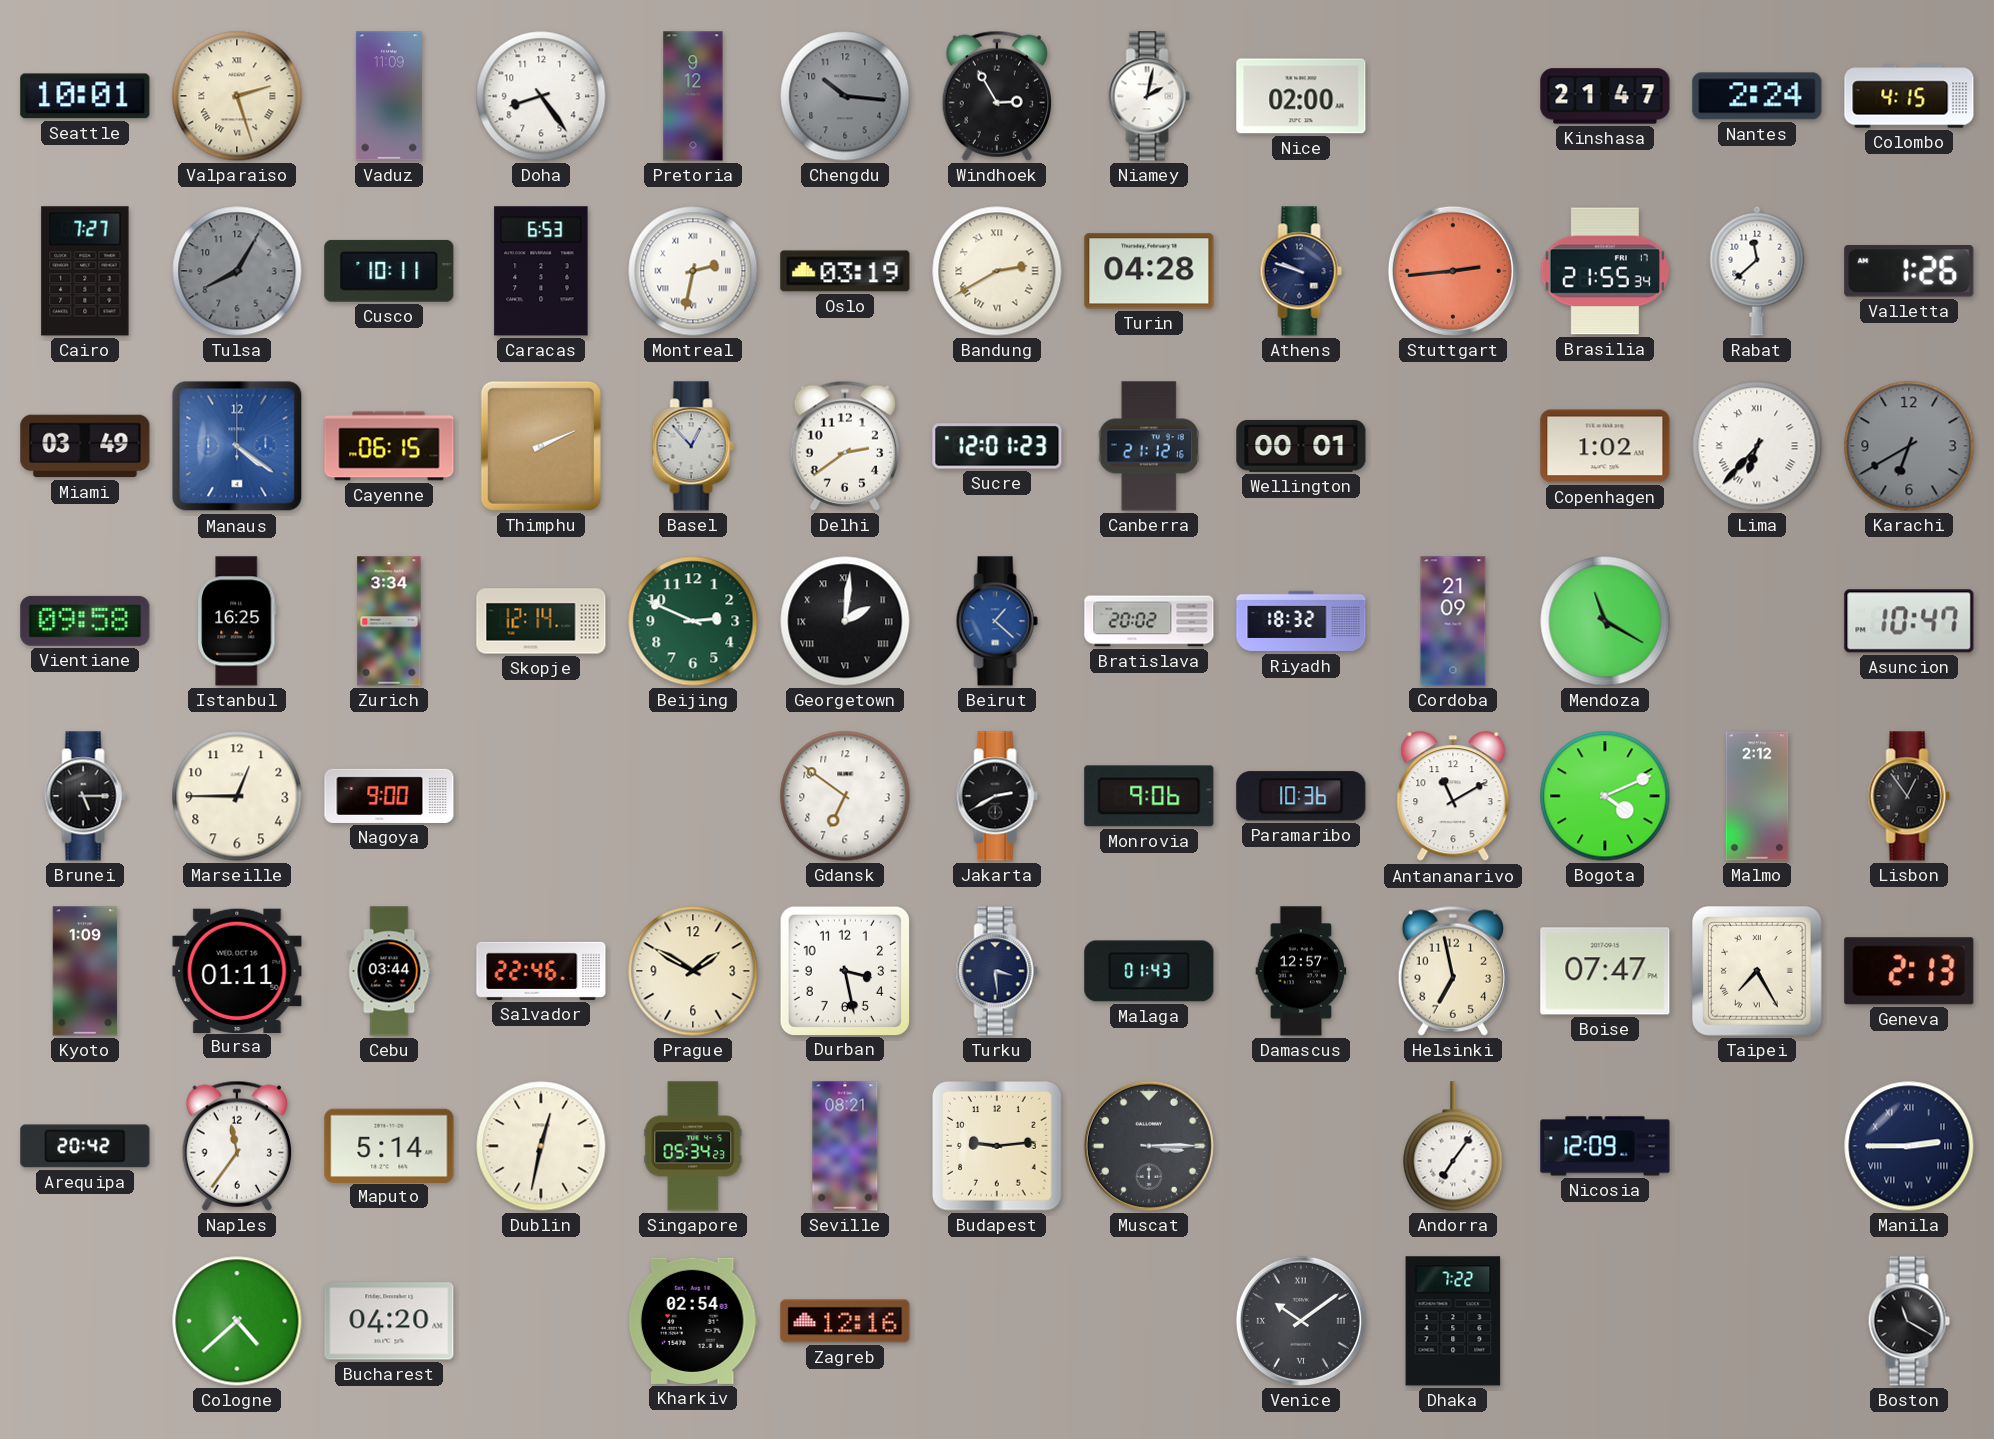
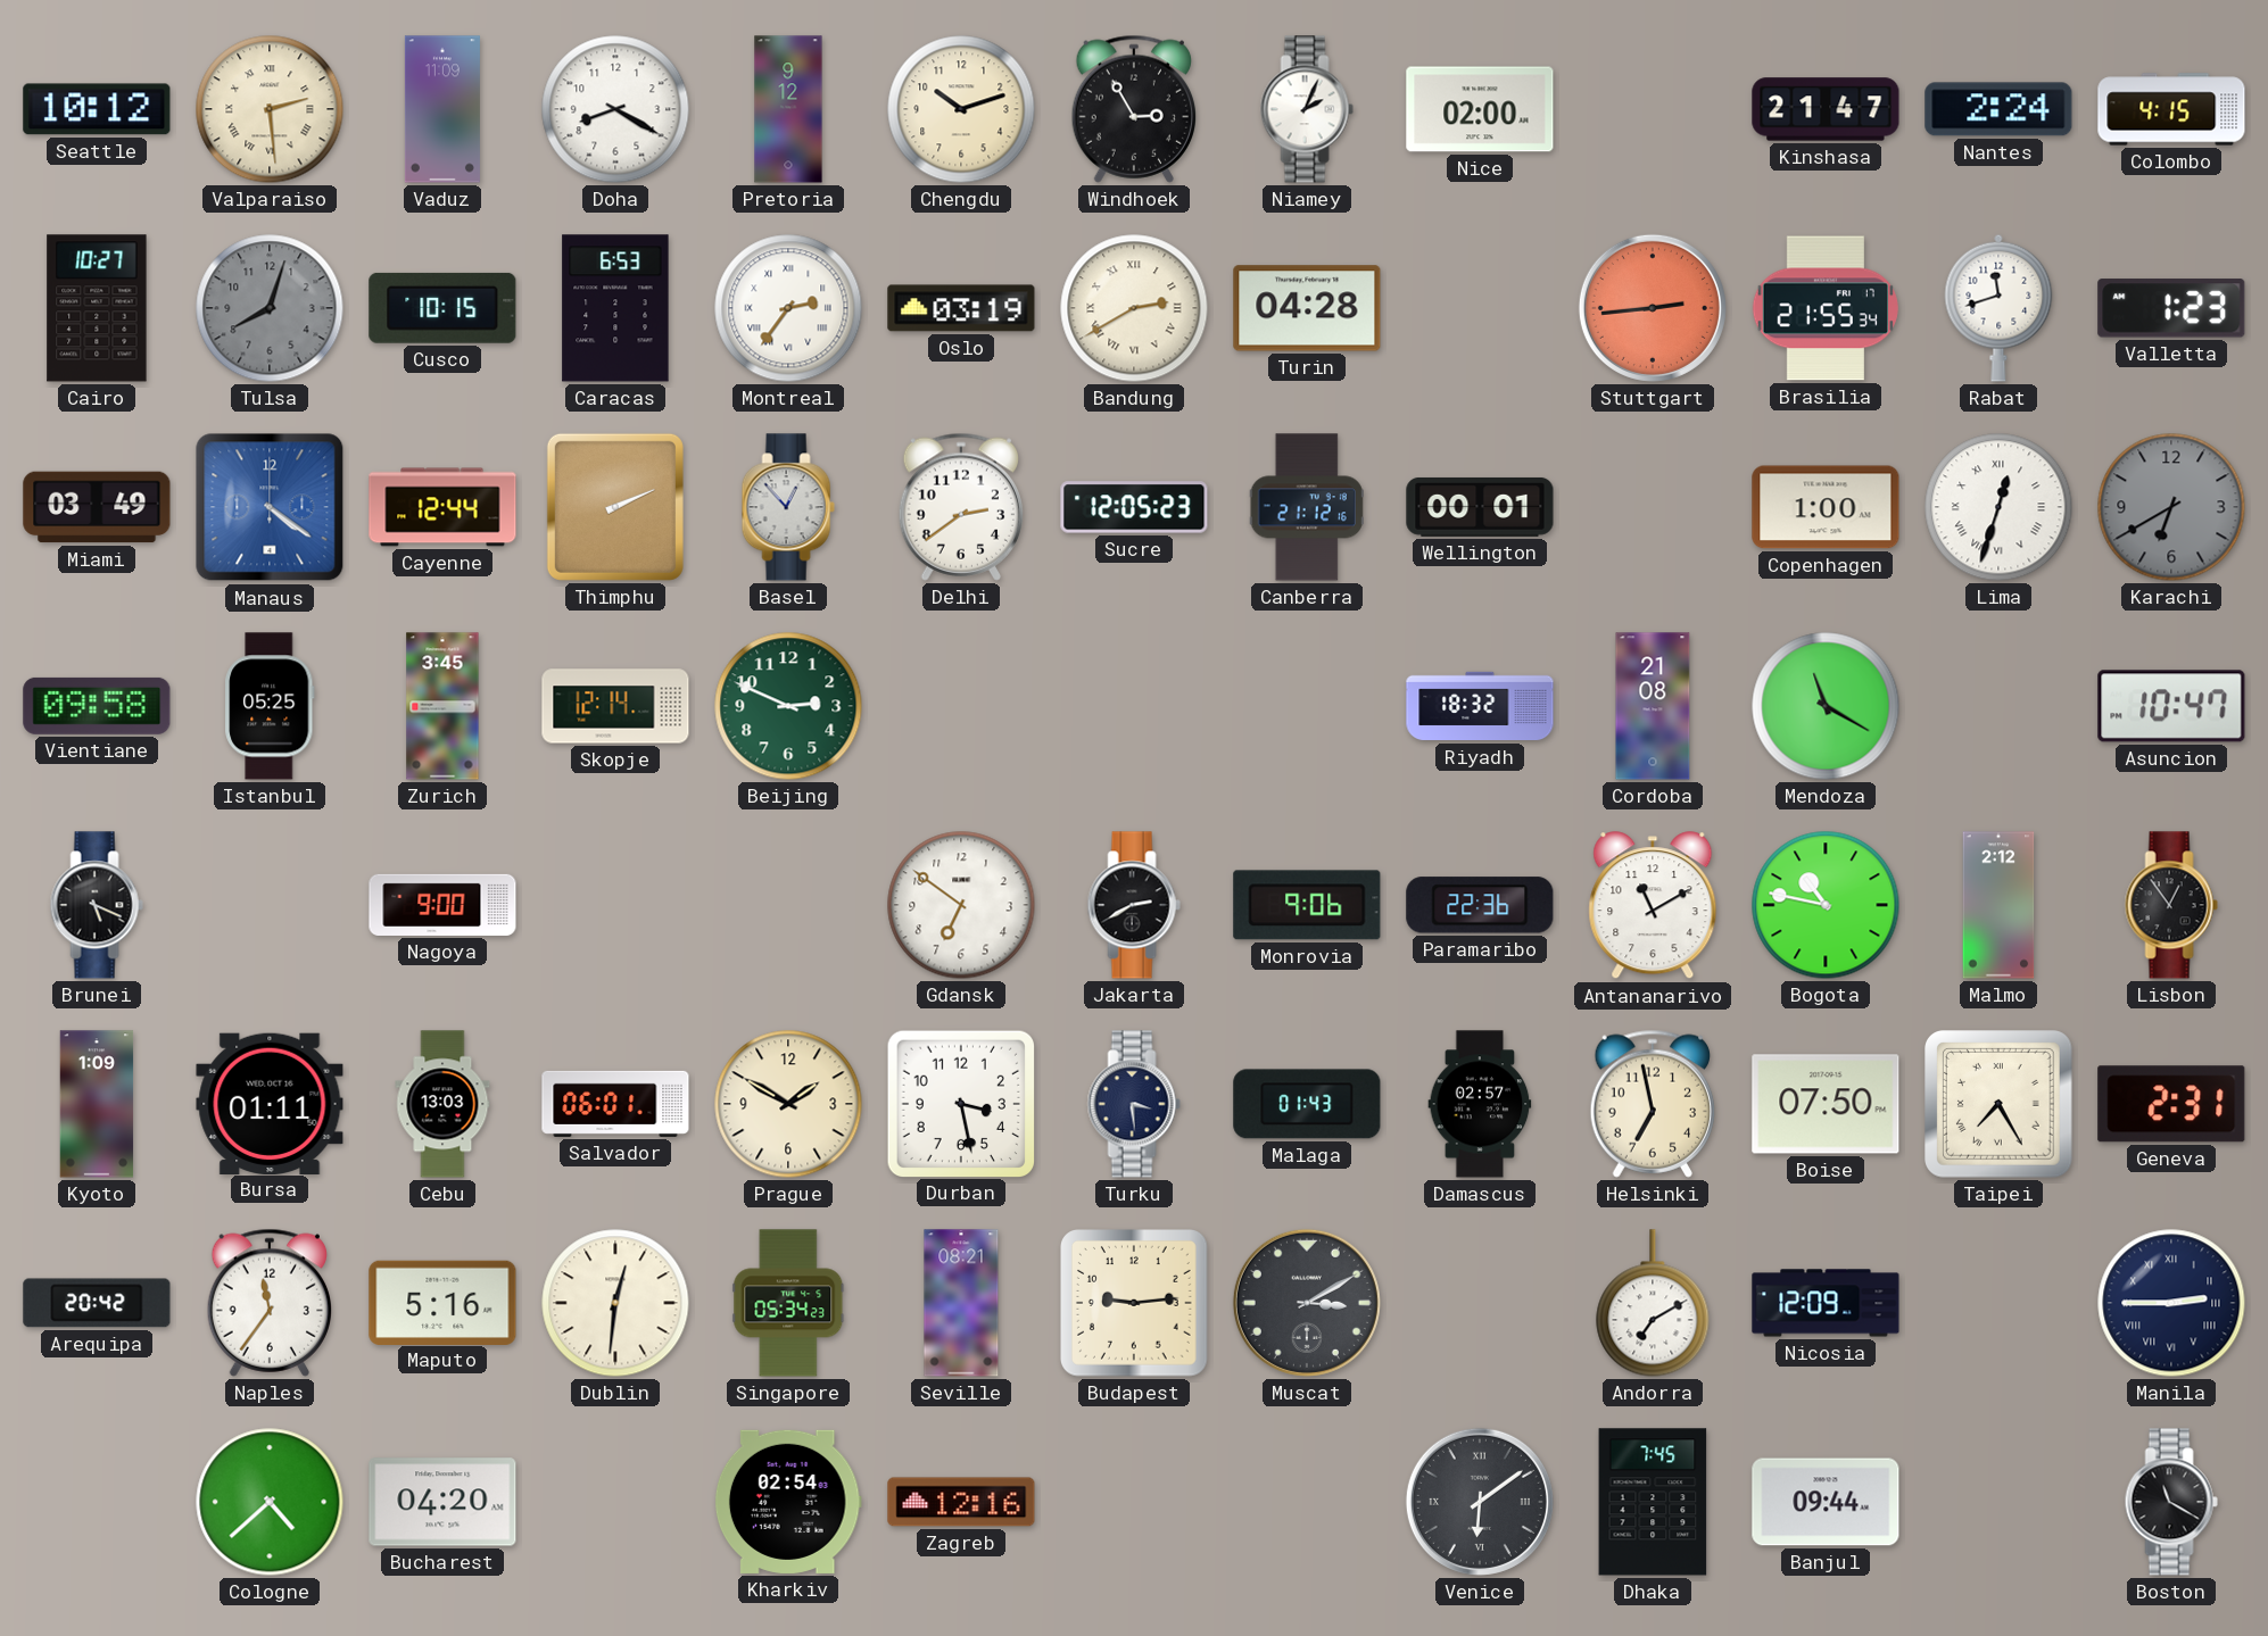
Seattle: 10:01 -> 10:12 (97, 109)
Valparaiso: 2:27 -> 2:29 (270, 109)
Doha: 8:24 -> 8:20 (615, 109)
Chengdu: 10:16 -> 10:12 (961, 109)
Chengdu dial: grey -> cream (961, 109)
Niamey: 2:02 -> 2:04 (1307, 109)
Cairo: 7:27 -> 10:27 (97, 308)
Tulsa: 8:05 -> 8:03 (270, 308)
Cusco: 10:11 -> 10:15 (442, 308)
Montreal: 2:32 -> 2:36 (788, 308)
Athens: 9:48 -> none (1301, 271)
Rabat: 11:38 -> 11:42 (1998, 308)
Valletta: 1:26 -> 1:23 (2171, 308)
Cayenne: 06:15 -> 12:44 (442, 507)
Sucre: 12:01 -> 12:05 (1134, 507)
Copenhagen: 1:02 -> 1:00 (1826, 507)
Lima: 6:37 -> 12:33 (1998, 507)
Istanbul: 16:25 -> 05:25 (270, 706)
Zurich: 3:34 -> 3:45 (442, 706)
Georgetown: 2:01 -> none (845, 621)
Beirut: 1:22 -> none (997, 621)
Bratislava: 20:02 -> none (1149, 621)
Cordoba: 21:09 -> 21:08 (1653, 706)
Brunei: 5:15 -> 5:19 (97, 905)
Marseille: 12:45 -> none (237, 796)
Paramaribo: 10:36 -> 22:36 (1480, 905)
Bogota: 4:11 -> 10:47 (1826, 905)
Cebu: 03:44 -> 13:03 (442, 1104)
Salvador: 22:46 -> 06:01 (615, 1104)
Damascus: 12:57 -> 02:57 (1480, 1104)
Boise: 07:47 -> 07:50 (1826, 1104)
Geneva: 2:13 -> 2:31 (2171, 1104)
Maputo: 5:14 -> 5:16 (442, 1302)
Dublin: 12:32 -> 12:31 (615, 1303)
Muscat: 3:15 -> 3:10 (1307, 1303)
Andorra: 7:06 -> 7:10 (1653, 1303)
Venice: 10:09 -> 6:09 (1480, 1502)
Dhaka: 7:22 -> 7:45 (1653, 1502)
Banjul: none -> 09:44 (1826, 1502)
